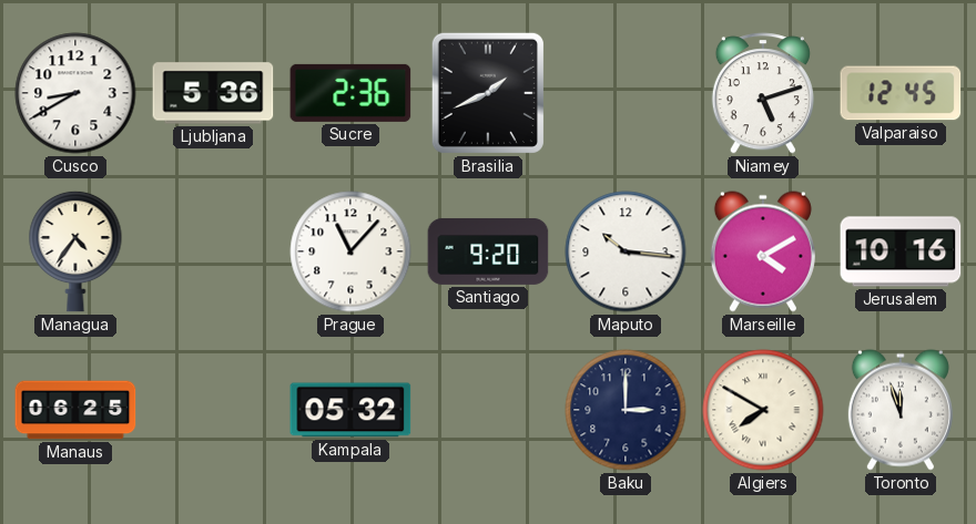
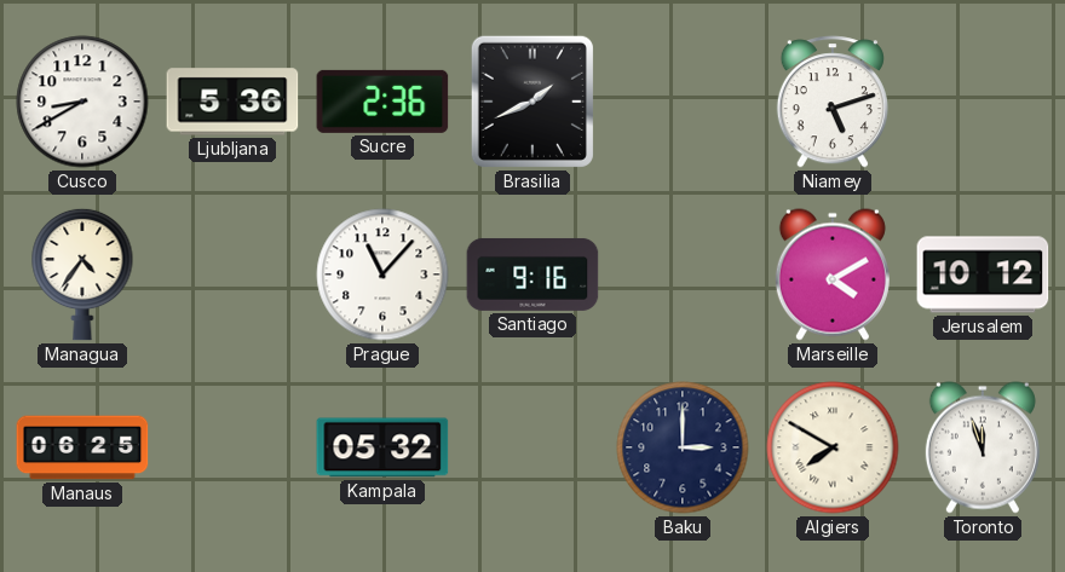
Valparaiso: 12:45 -> none (901, 93)
Santiago: 9:20 -> 9:16 (532, 275)
Maputo: 10:16 -> none (626, 251)
Jerusalem: 10:16 -> 10:12 (983, 275)
